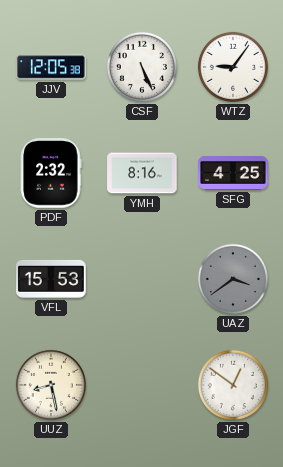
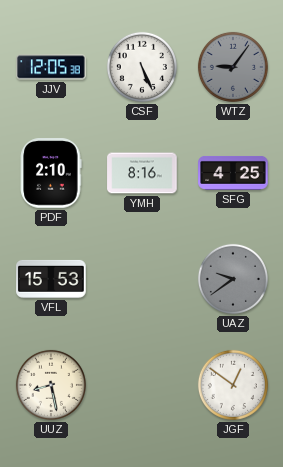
WTZ dial: white -> grey (233, 67)
PDF: 2:32 -> 2:10 (51, 173)
UAZ: 3:39 -> 9:39 (233, 279)
